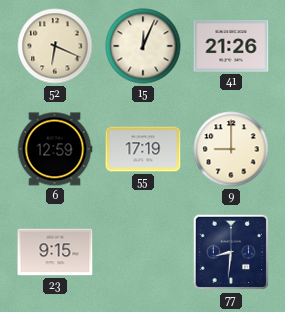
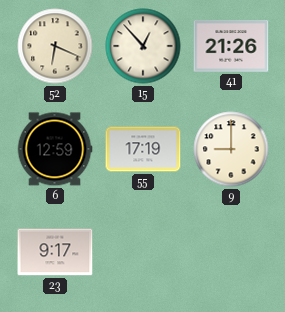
15: 12:04 -> 12:53 (143, 46)
23: 9:15 -> 9:17 (55, 252)
77: 8:31 -> none (231, 252)
